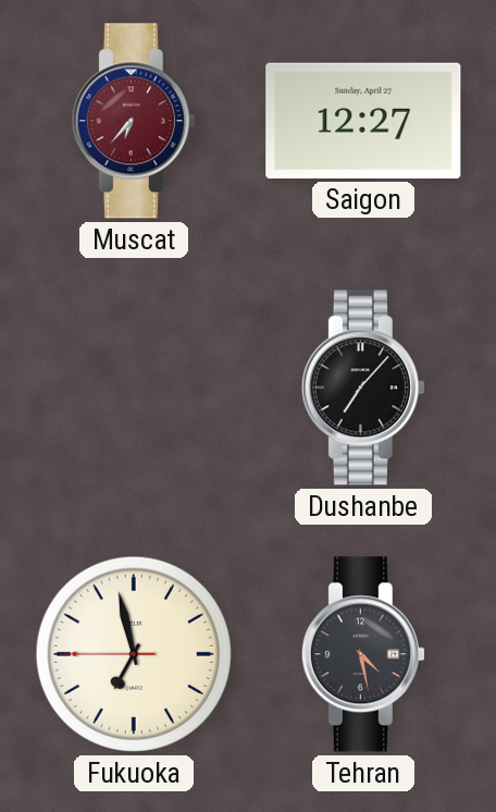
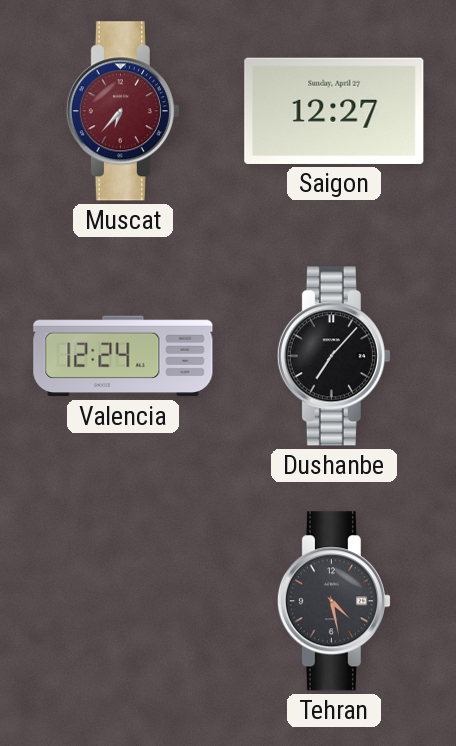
Valencia: none -> 12:24 (123, 356)
Fukuoka: 6:57 -> none (134, 654)
